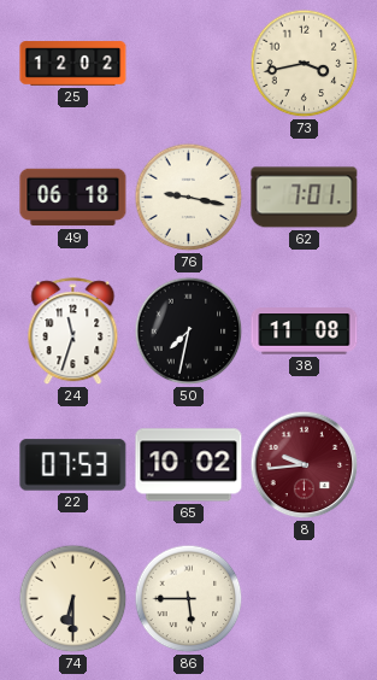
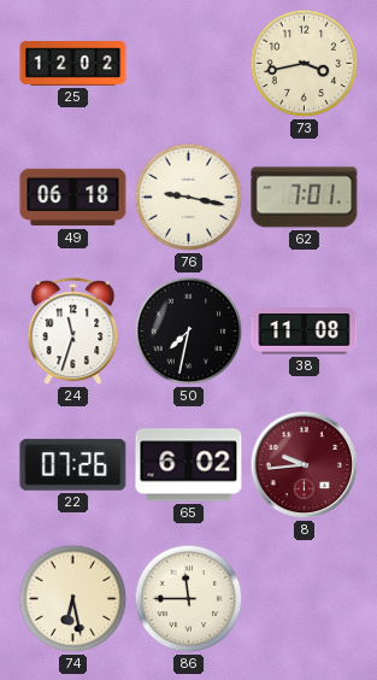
22: 07:53 -> 07:26 (73, 465)
65: 10:02 -> 6:02 (189, 465)
74: 6:30 -> 6:28 (73, 599)
86: 5:45 -> 11:45 (189, 599)
